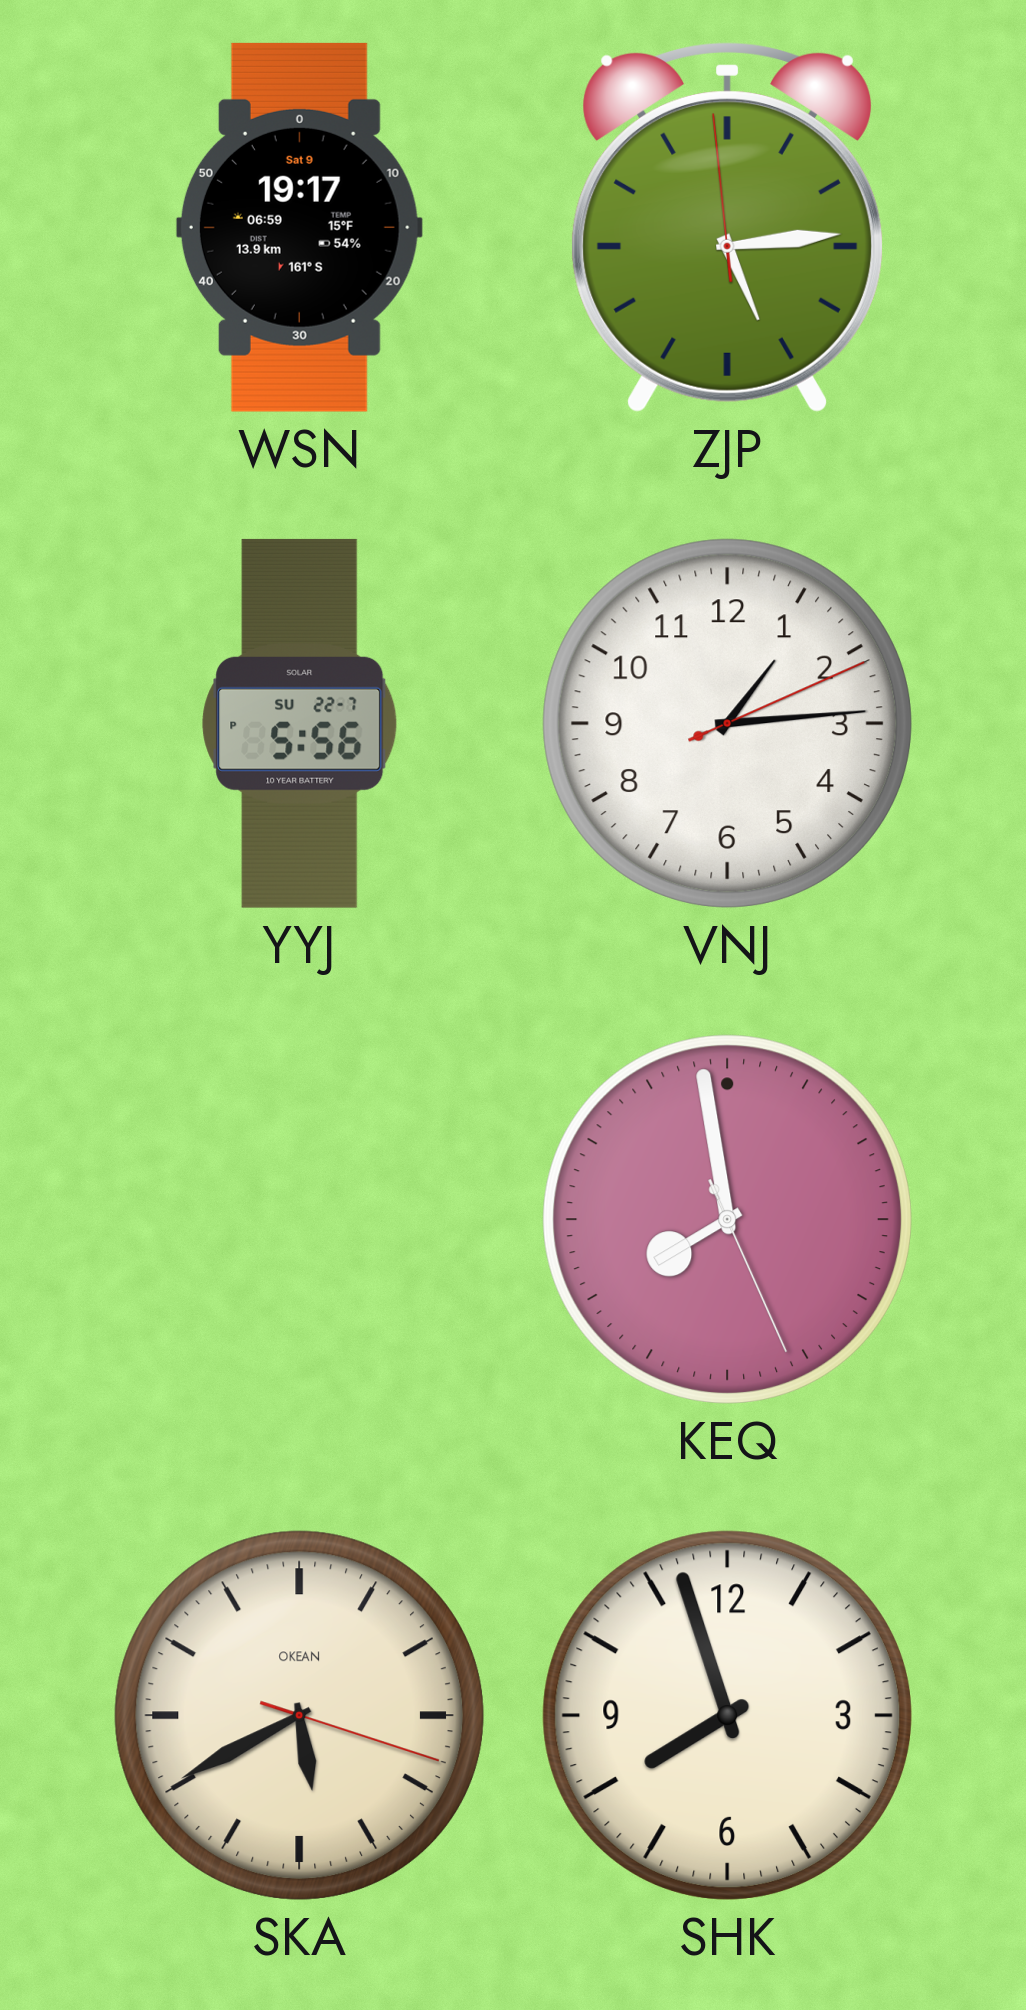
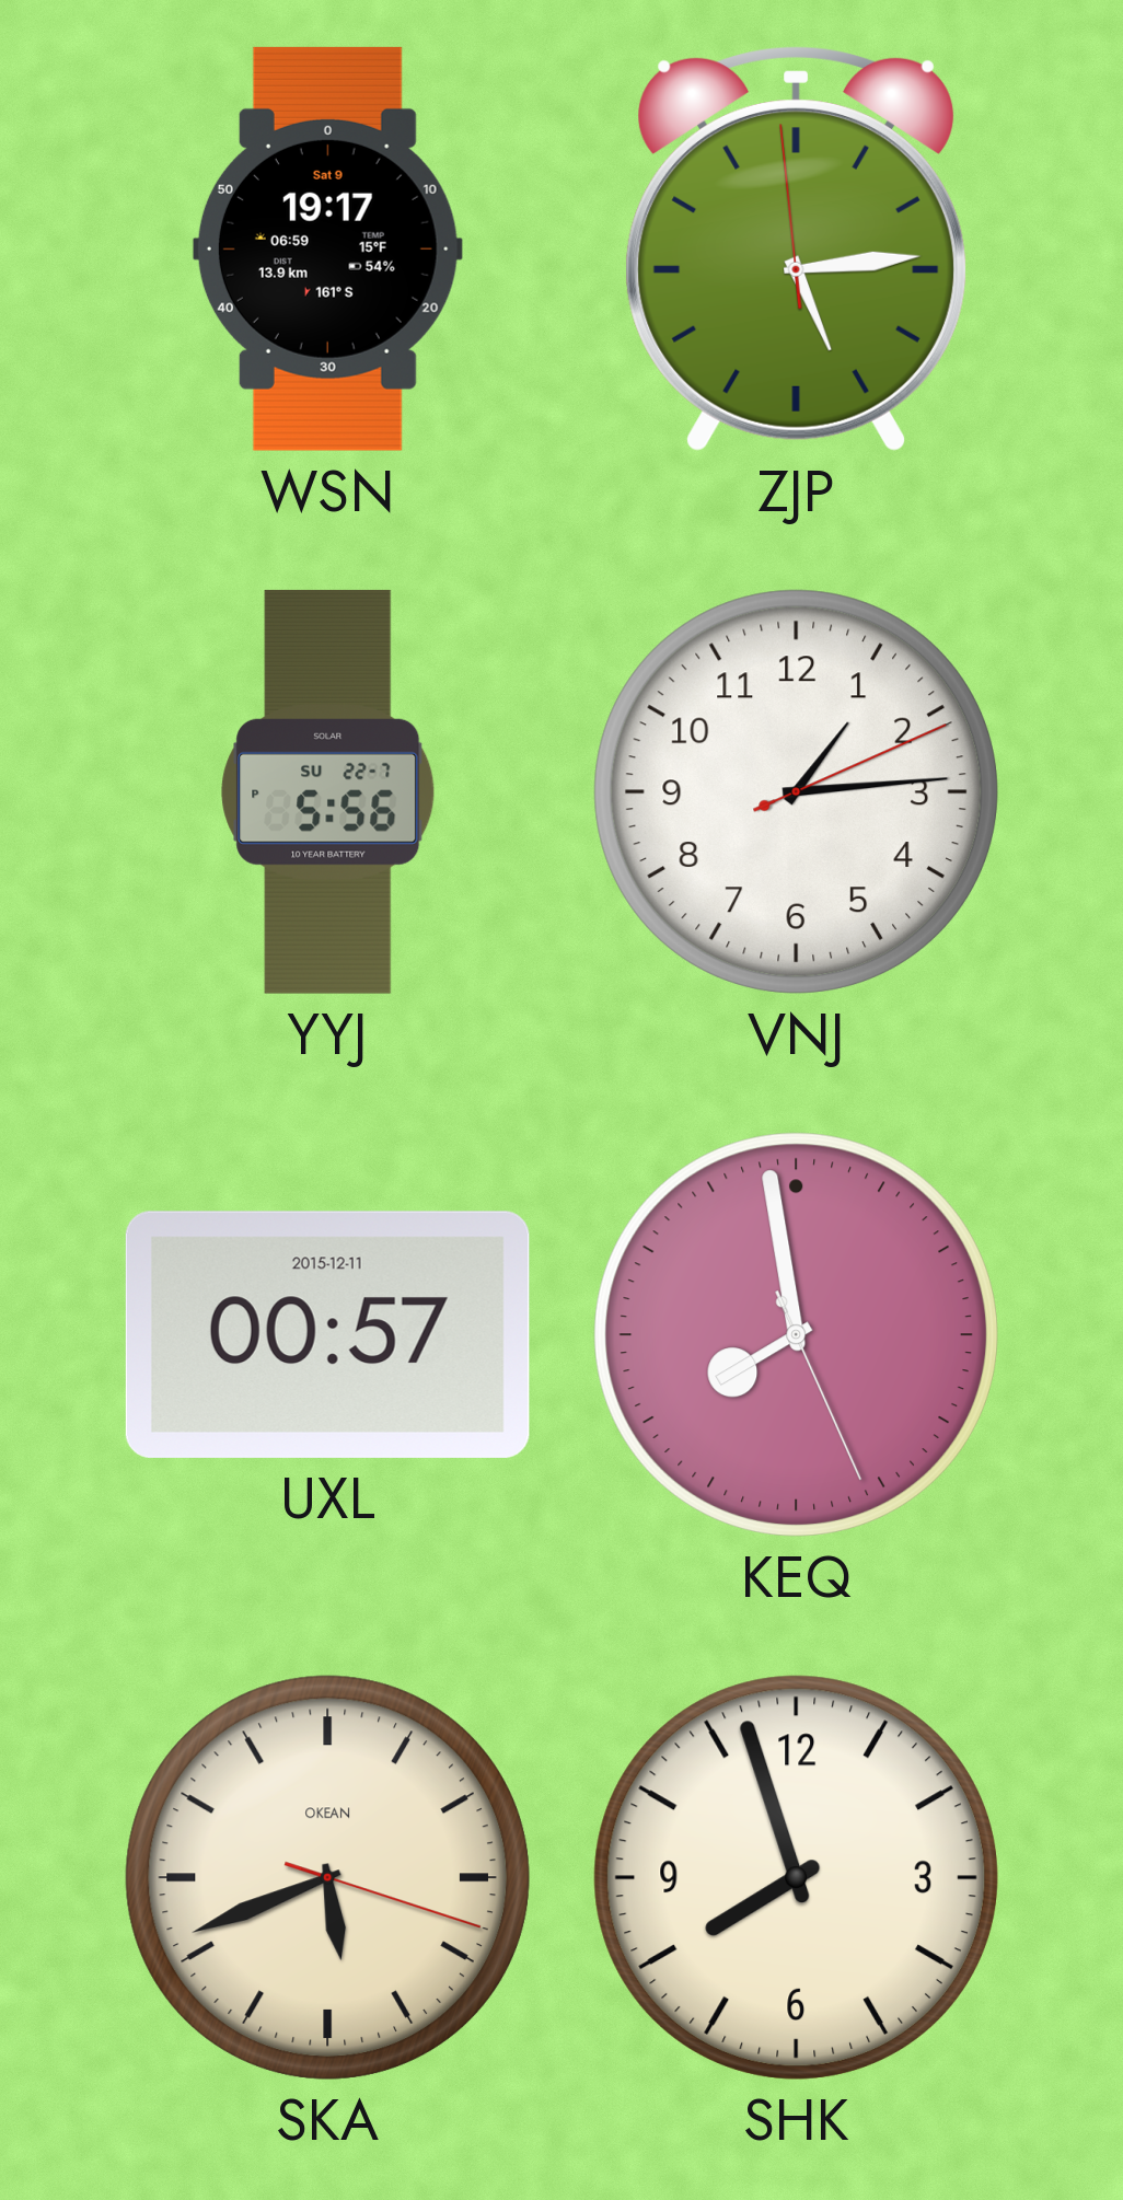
UXL: none -> 00:57 (327, 1334)
SKA: 5:40 -> 5:41 (327, 1877)
